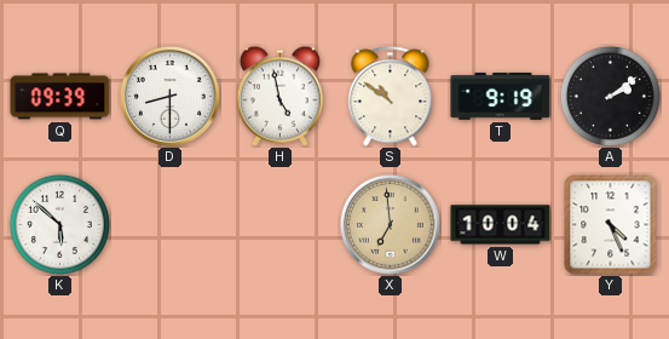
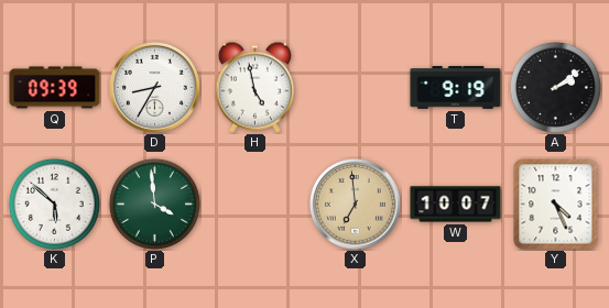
D: 8:30 -> 8:35 (154, 87)
S: 10:51 -> none (391, 97)
P: none -> 3:59 (154, 204)
W: 10:04 -> 10:07 (456, 205)
